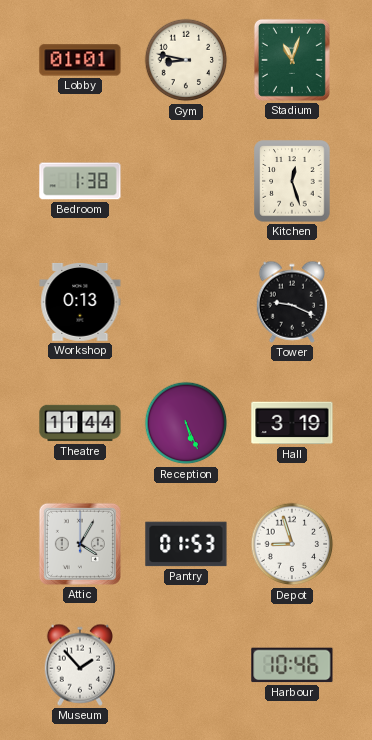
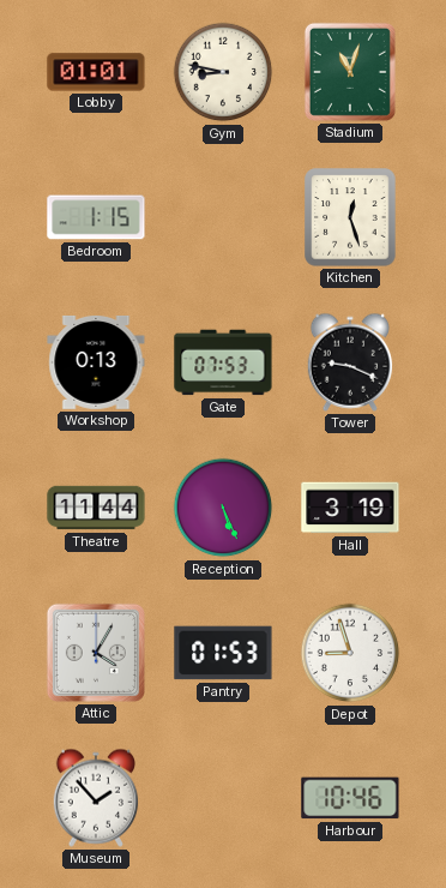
Bedroom: 1:38 -> 1:15 (96, 217)
Gate: none -> 07:53 (223, 362)
